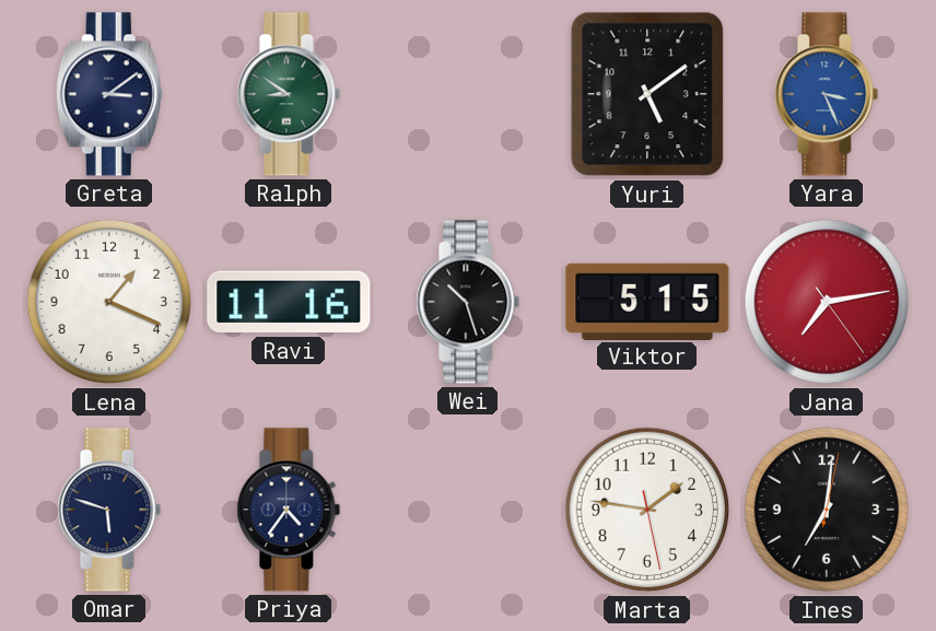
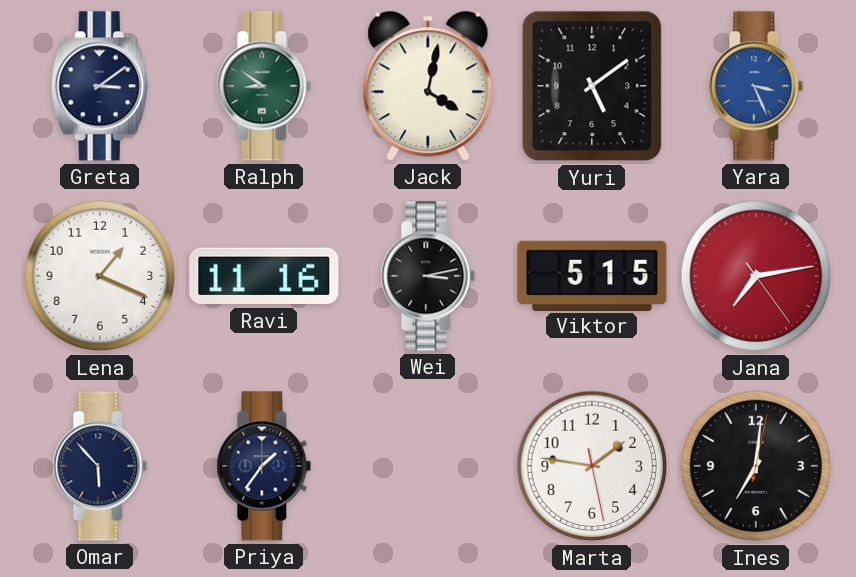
Jack: none -> 4:02 (428, 86)
Wei: 10:27 -> 3:13 (428, 276)
Omar: 5:48 -> 5:53 (100, 466)
Priya: 4:36 -> 1:36 (264, 466)
